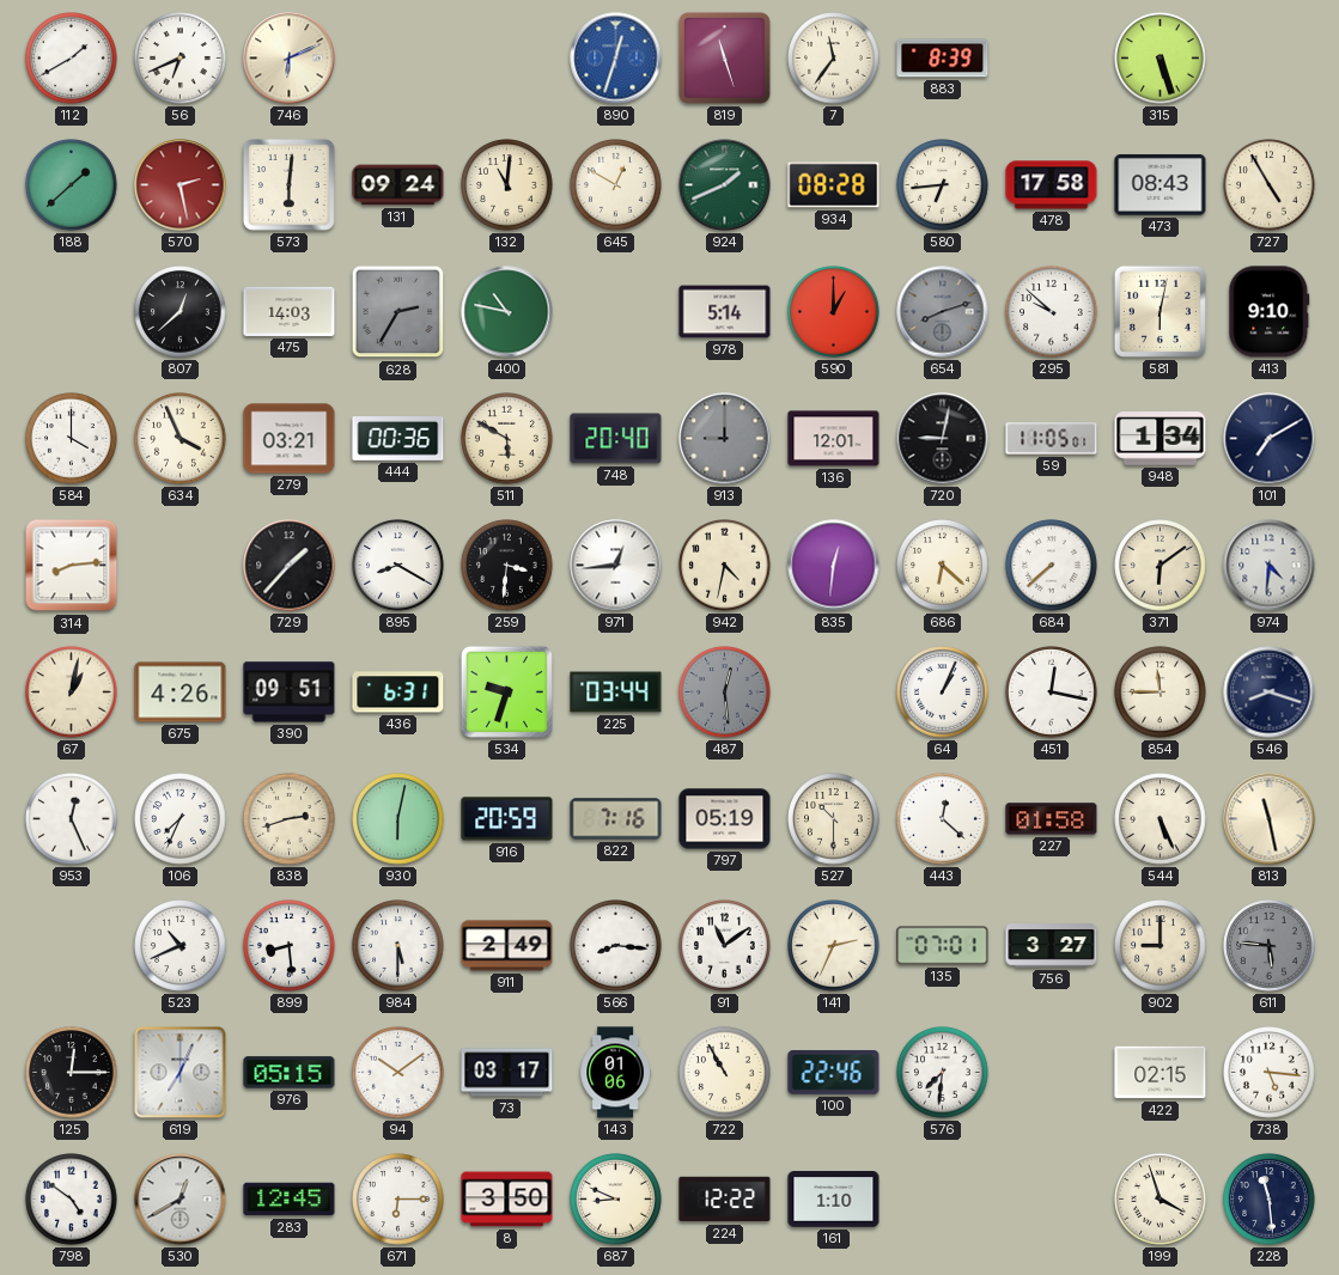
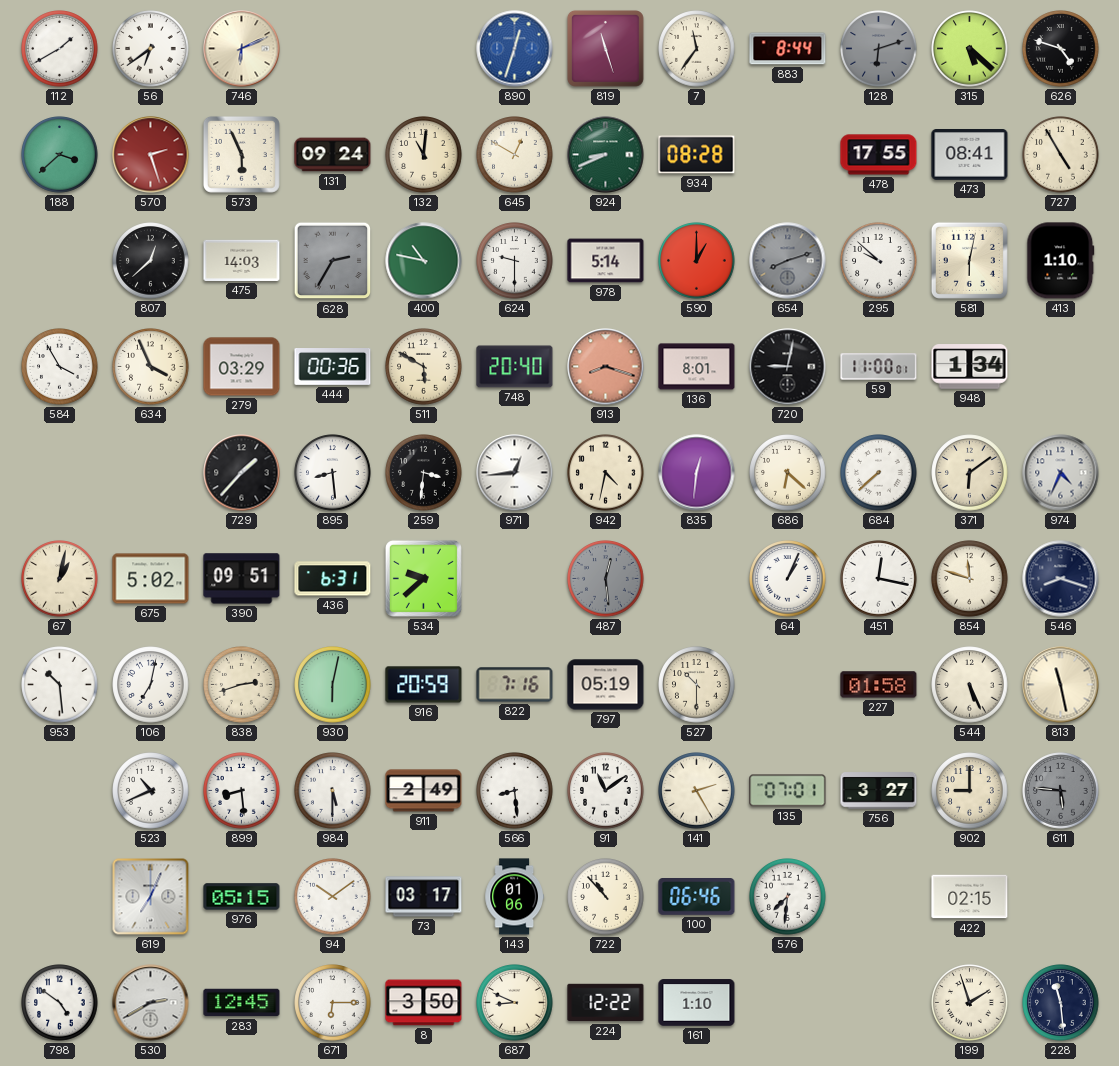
56: 6:41 -> 6:39 (151, 49)
883: 8:39 -> 8:44 (788, 49)
128: none -> 6:12 (879, 49)
315: 5:27 -> 5:22 (970, 49)
626: none -> 4:48 (1061, 49)
188: 1:38 -> 3:38 (60, 155)
570: 2:28 -> 2:27 (151, 155)
573: 6:01 -> 5:56 (241, 154)
924: 1:41 -> 8:41 (606, 155)
580: 6:44 -> none (943, 185)
478: 17:58 -> 17:55 (879, 155)
473: 08:43 -> 08:41 (970, 155)
624: none -> 9:30 (515, 261)
413: 9:10 -> 1:10 (1061, 261)
584: 4:00 -> 3:55 (60, 367)
279: 03:21 -> 03:29 (242, 367)
913: 9:00 -> 8:18 (606, 367)
913 dial: grey -> salmon (606, 367)
136: 12:01 -> 8:01 (697, 367)
59: 11:05 -> 11:00 (879, 367)
101: 7:10 -> none (1270, 439)
314: 8:14 -> none (72, 566)
895: 8:20 -> 8:29 (333, 473)
974: 4:31 -> 4:34 (1061, 473)
675: 4:26 -> 5:02 (151, 579)
534: 9:33 -> 9:38 (423, 578)
225: 03:44 -> none (616, 693)
854: 11:45 -> 11:48 (970, 579)
953: 12:26 -> 10:29 (60, 685)
106: 7:34 -> 7:02 (151, 685)
443: 12:22 -> none (943, 819)
566: 8:16 -> 8:29 (515, 791)
141: 2:34 -> 2:25 (697, 791)
125: 12:15 -> none (72, 1073)
722: 10:55 -> 10:53 (606, 897)
100: 22:46 -> 06:46 (697, 897)
738: 5:16 -> none (1270, 1073)
530: 12:40 -> 2:40 (151, 1003)
199: 3:57 -> 1:57 (970, 1003)
